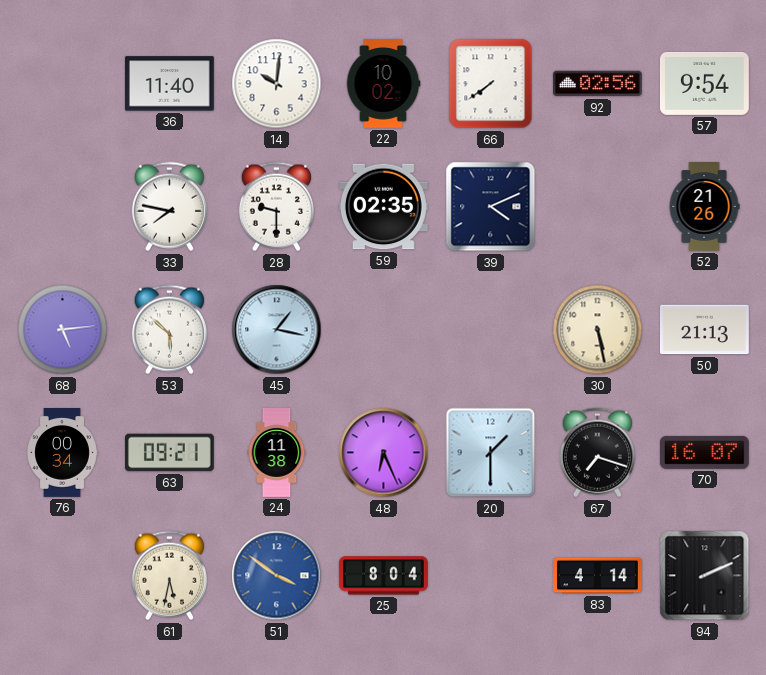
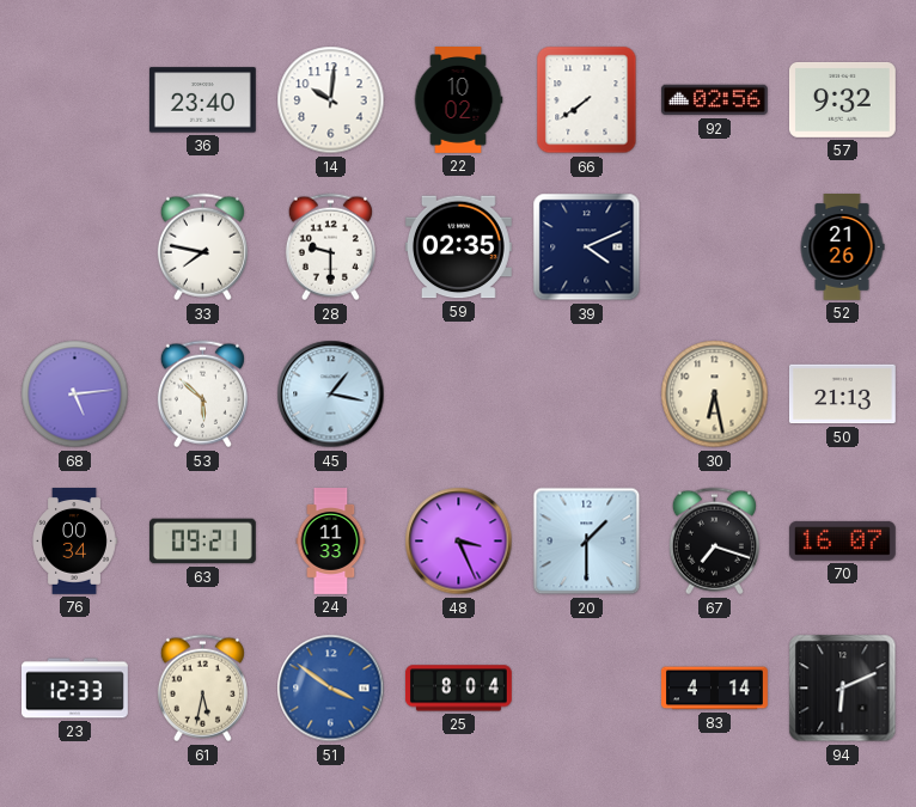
36: 11:40 -> 23:40 (202, 100)
57: 9:54 -> 9:32 (842, 99)
30: 5:28 -> 6:28 (715, 395)
24: 11:38 -> 11:33 (331, 542)
48: 6:26 -> 3:26 (459, 542)
23: none -> 12:33 (75, 689)
94: 2:11 -> 6:11 (843, 689)
